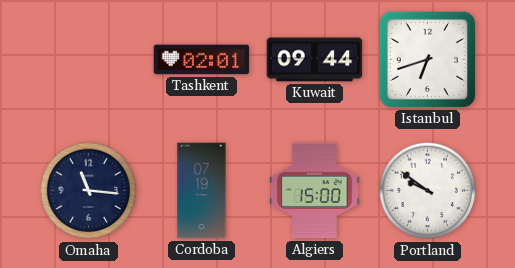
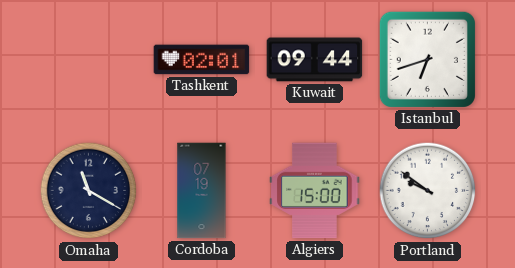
Omaha: 11:16 -> 11:20 (89, 191)
